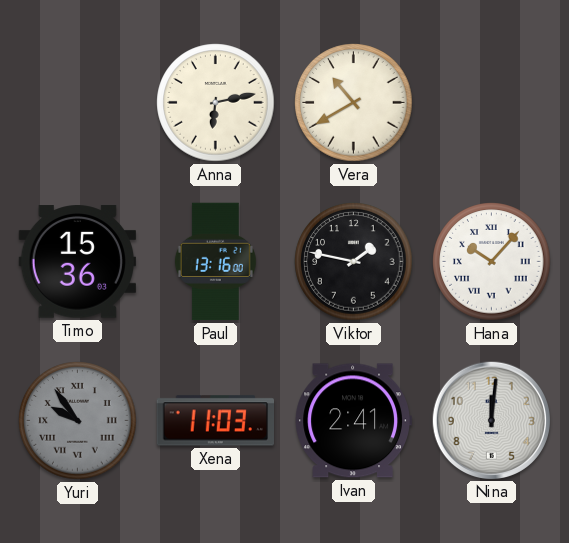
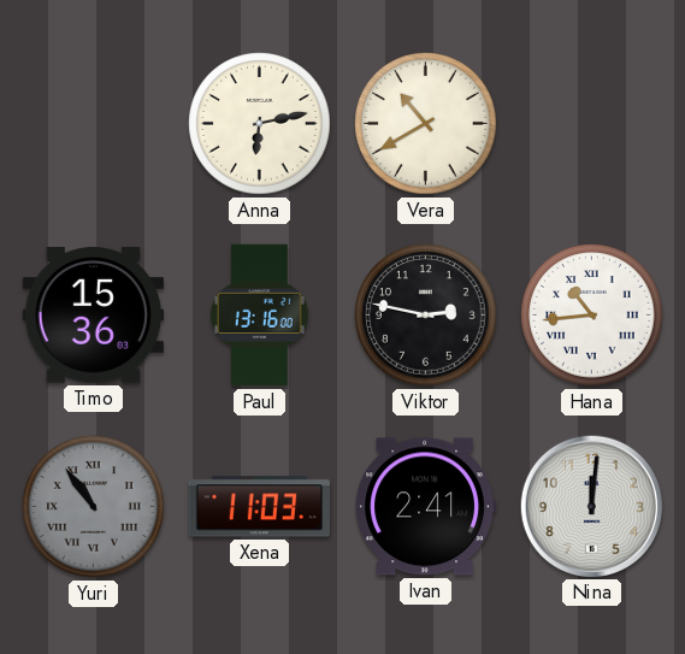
Viktor: 1:47 -> 2:47 (426, 316)
Hana: 10:07 -> 10:44 (592, 316)
Yuri: 9:54 -> 10:54 (94, 507)
